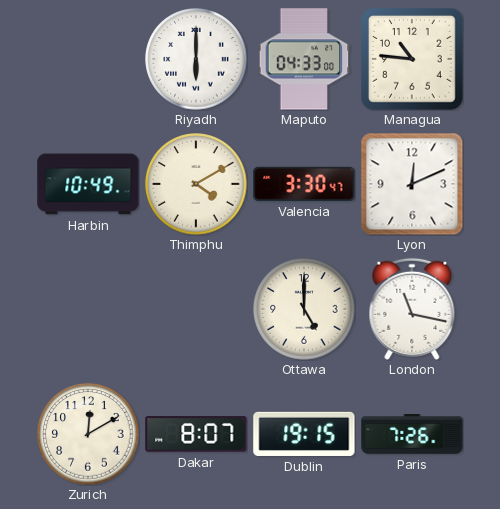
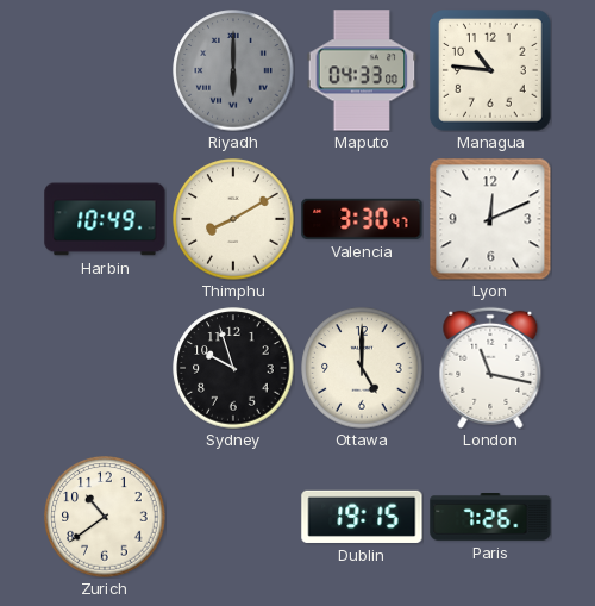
Riyadh dial: white -> grey (233, 70)
Thimphu: 4:10 -> 8:10 (233, 219)
Sydney: none -> 9:57 (233, 368)
Zurich: 12:10 -> 10:39 (105, 517)
Dakar: 8:07 -> none (196, 434)
